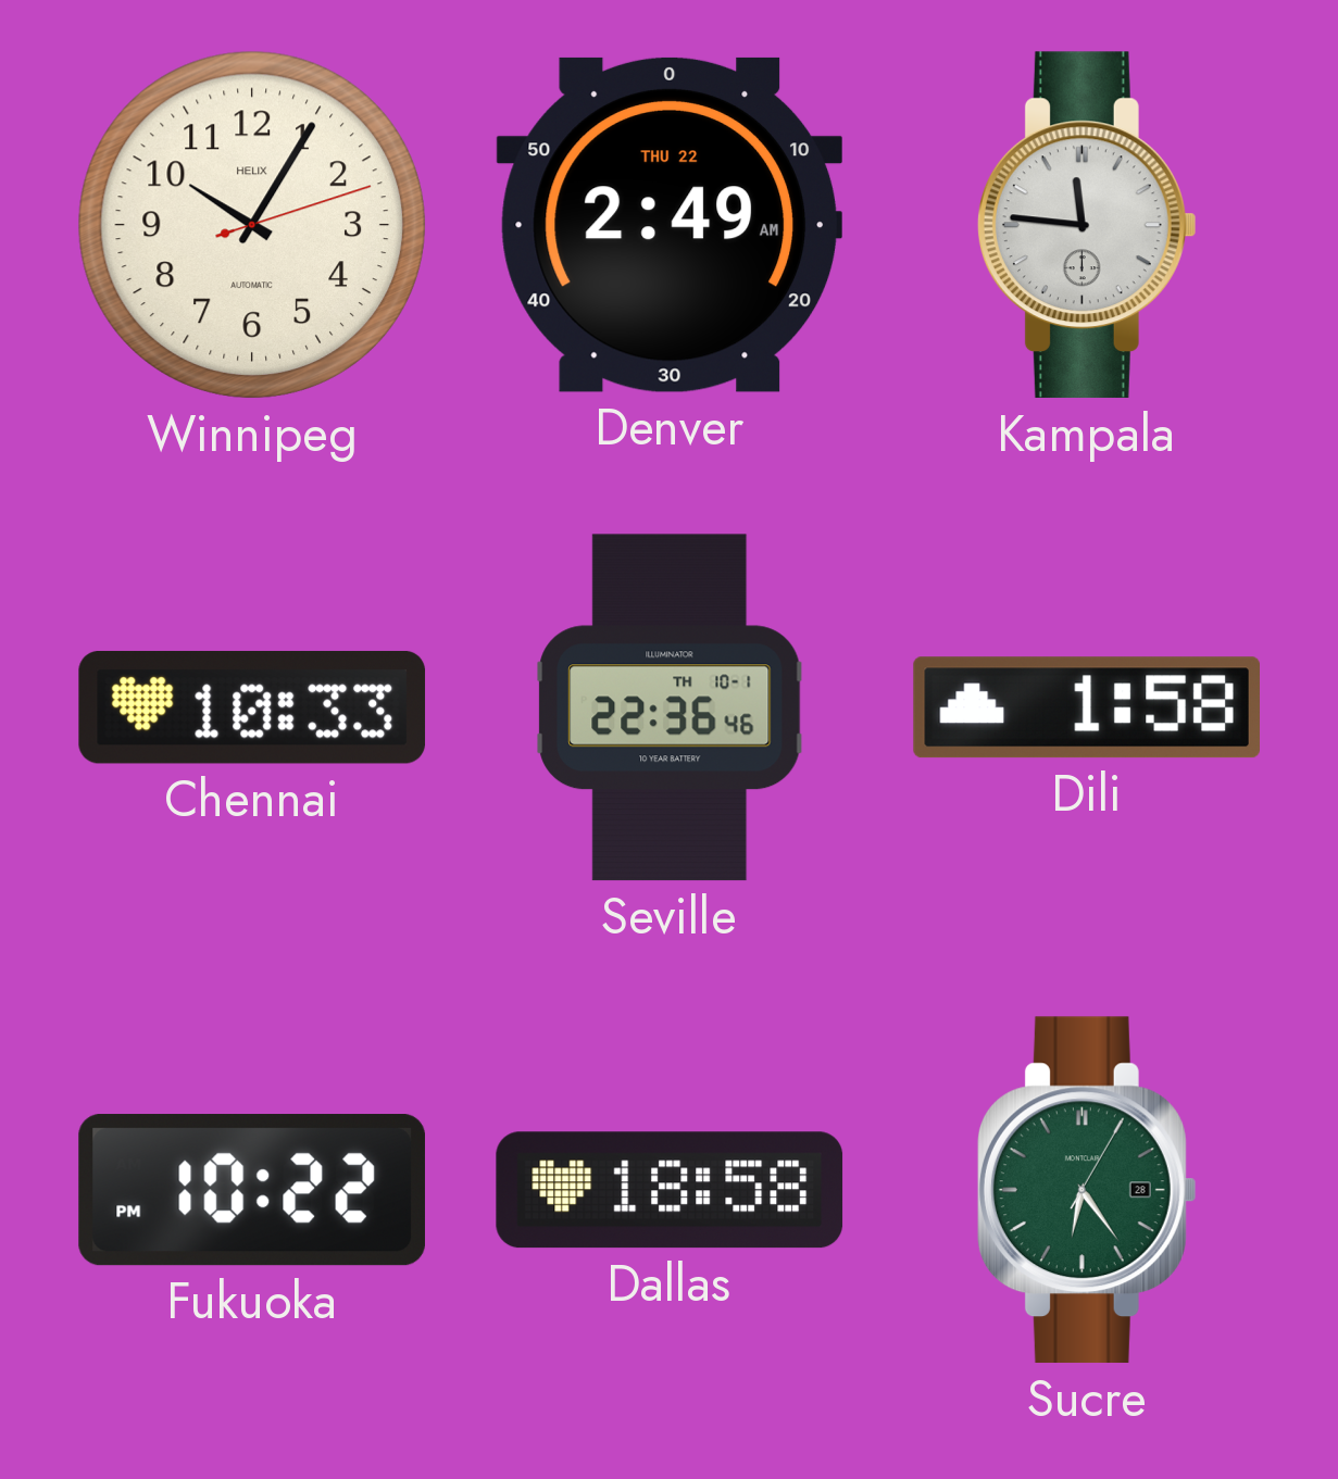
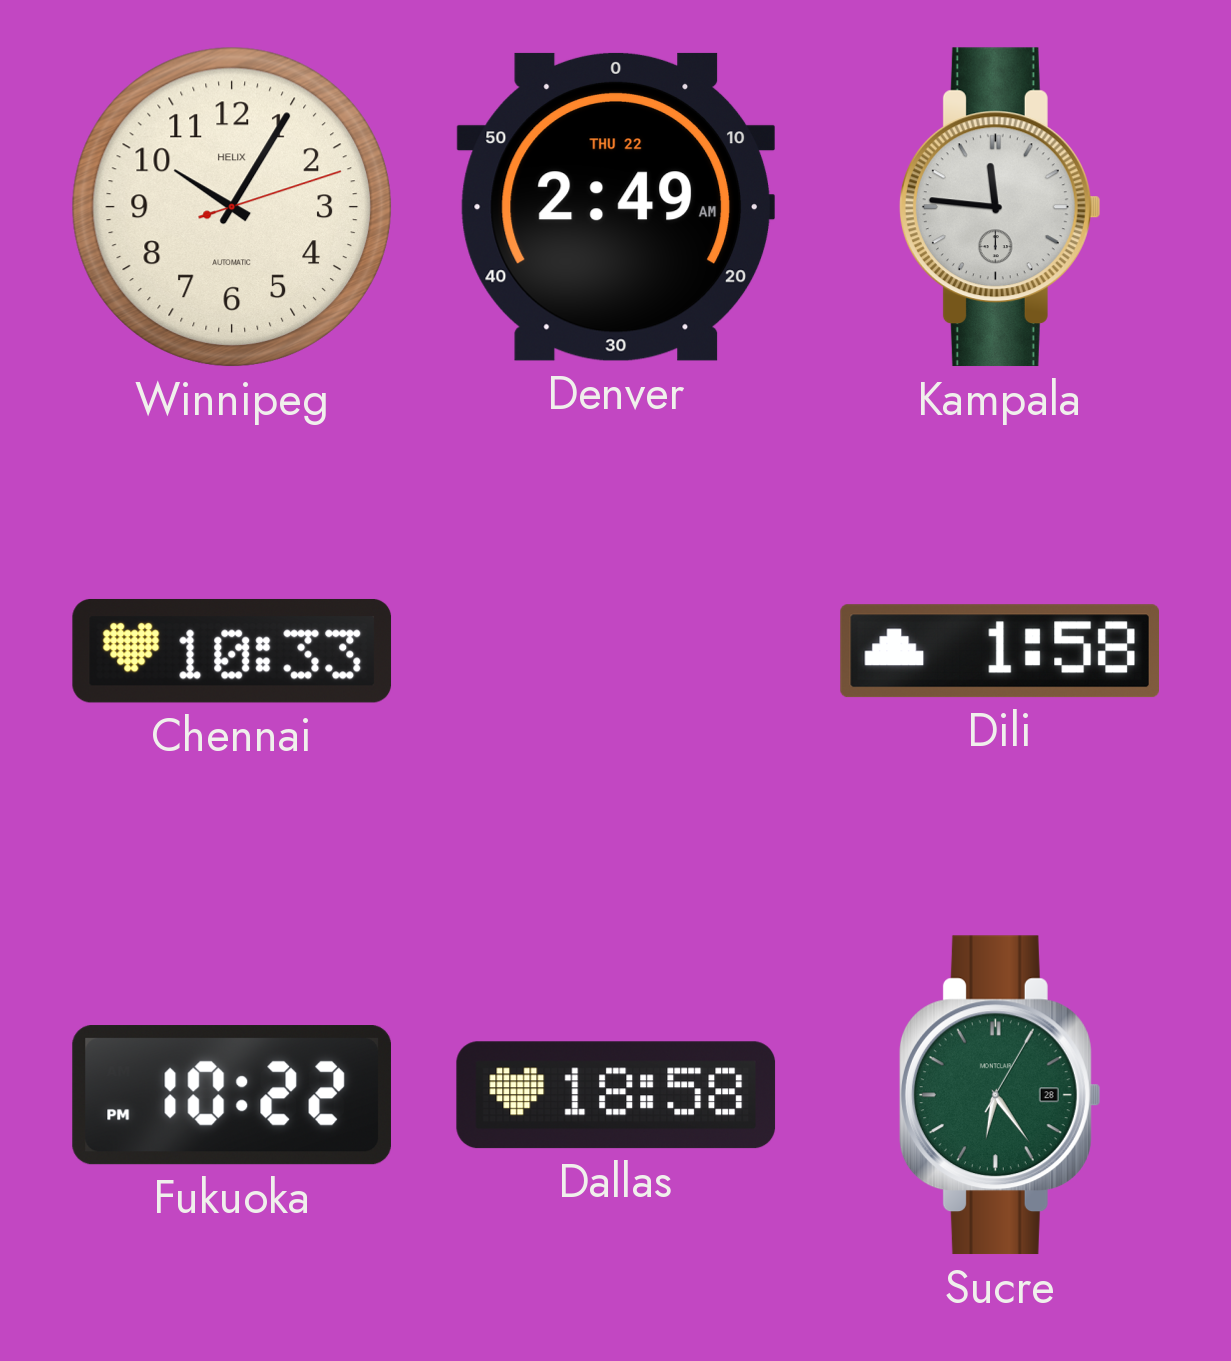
Seville: 22:36 -> none (670, 707)
